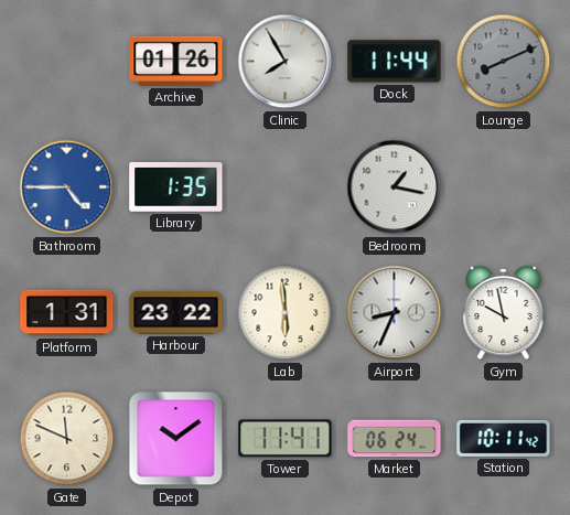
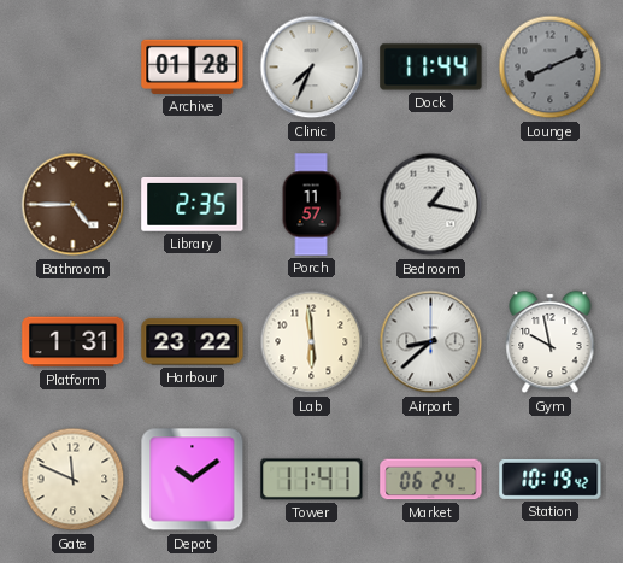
Archive: 01:26 -> 01:28 (193, 66)
Clinic: 7:55 -> 7:34 (312, 68)
Bathroom dial: blue -> brown (74, 205)
Library: 1:35 -> 2:35 (193, 204)
Porch: none -> 11:57 (311, 205)
Airport: 8:34 -> 8:38 (431, 342)
Station: 10:11 -> 10:19 (551, 479)
